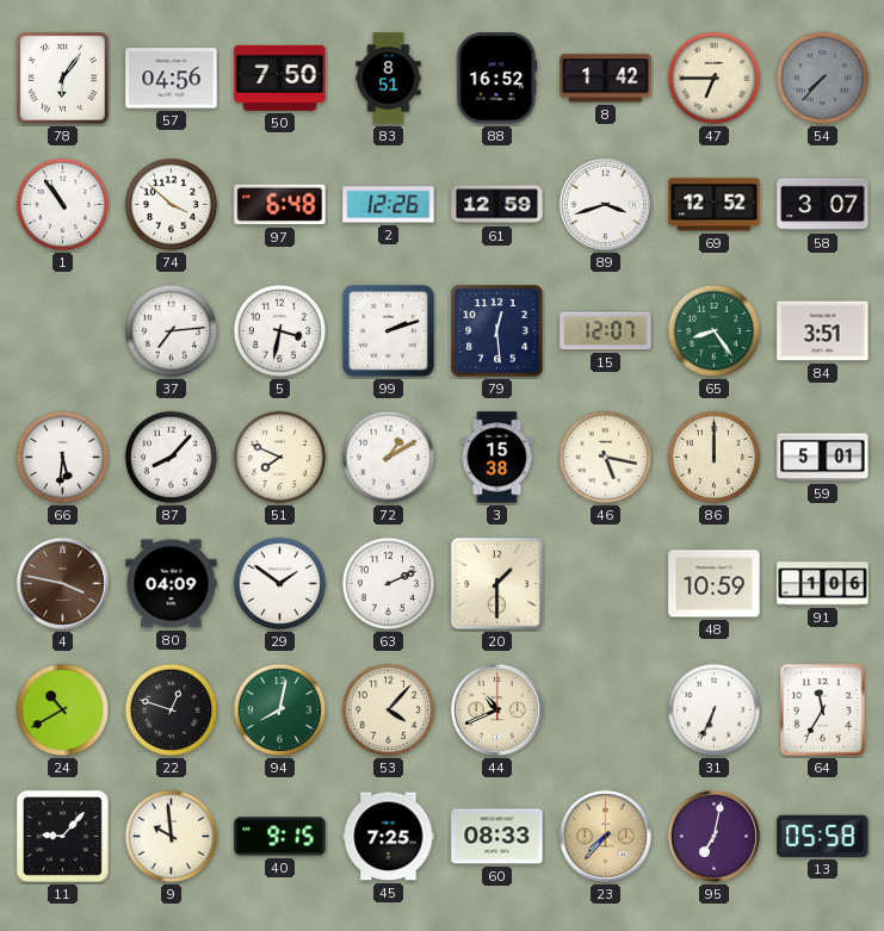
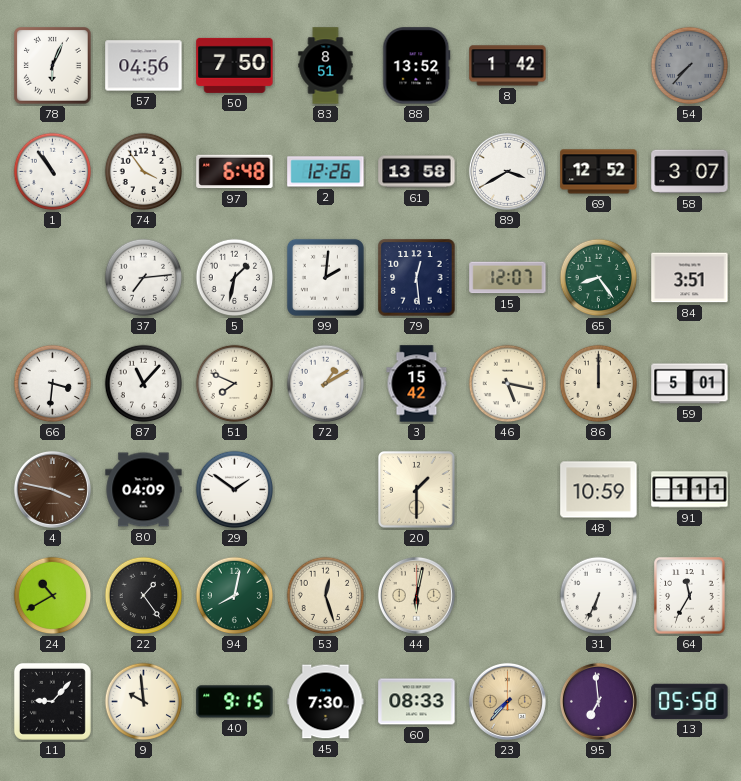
78: 6:06 -> 6:04 (53, 66)
88: 16:52 -> 13:52 (417, 66)
47: 6:45 -> none (715, 79)
74: 3:52 -> 3:54 (144, 172)
61: 12:59 -> 13:58 (417, 172)
89: 3:42 -> 3:40 (507, 171)
5: 3:32 -> 1:32 (235, 278)
99: 2:12 -> 2:01 (325, 277)
66: 5:31 -> 3:31 (53, 384)
87: 8:07 -> 11:07 (144, 384)
3: 15:38 -> 15:42 (417, 384)
63: 2:11 -> none (389, 584)
91: 1:06 -> 1:11 (690, 490)
22: 12:48 -> 1:24 (144, 596)
53: 4:07 -> 12:27 (326, 596)
44: 10:41 -> 6:02 (416, 595)
45: 7:25 -> 7:30 (326, 702)
95: 7:02 -> 6:59 (598, 701)
